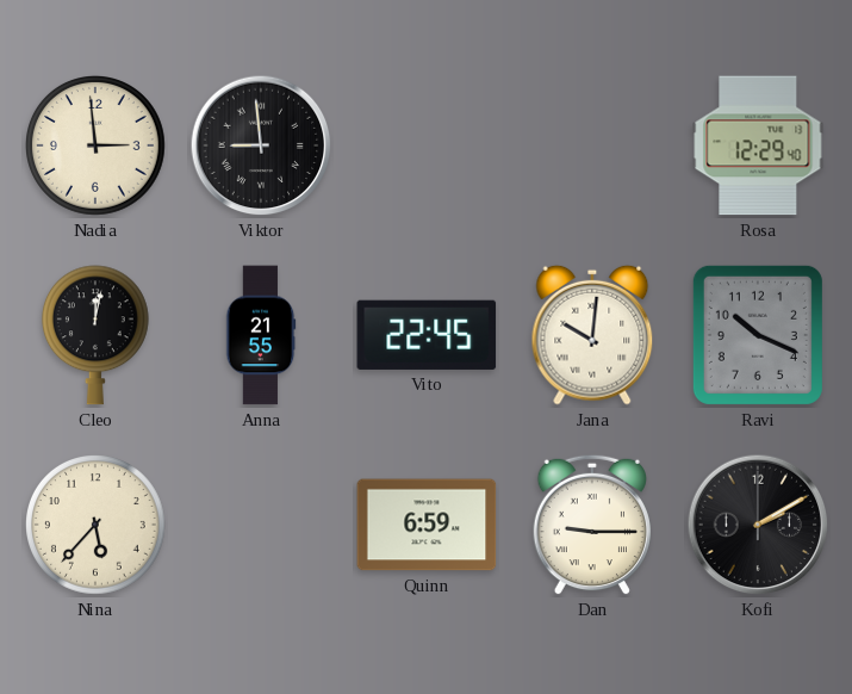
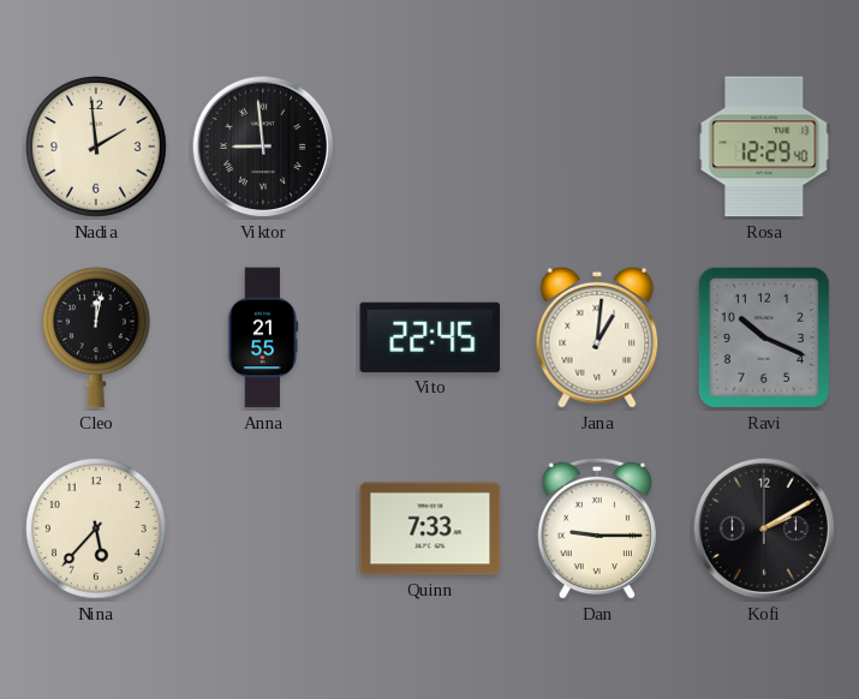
Nadia: 2:59 -> 1:59 (97, 148)
Jana: 10:01 -> 1:01 (597, 337)
Quinn: 6:59 -> 7:33 (430, 528)
